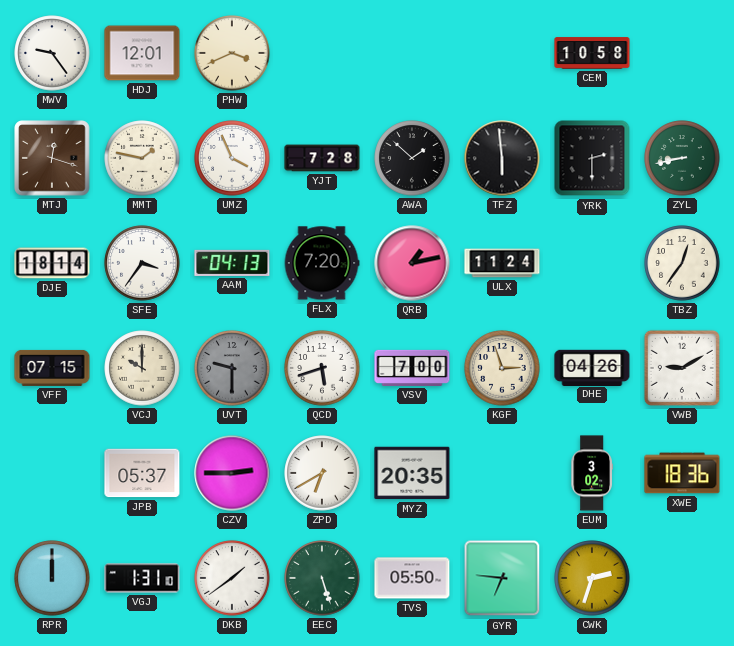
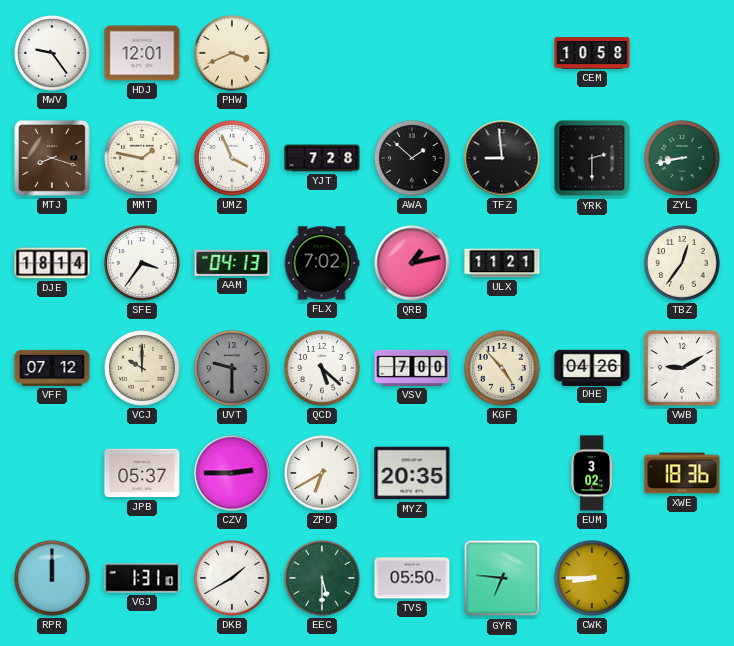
MTJ: 12:18 -> 8:18 (52, 158)
TFZ: 5:59 -> 8:59 (502, 158)
FLX: 7:20 -> 7:02 (322, 263)
ULX: 11:24 -> 11:21 (502, 263)
VFF: 07:15 -> 07:12 (52, 368)
QCD: 5:42 -> 5:22 (322, 368)
KGF: 2:57 -> 4:53 (502, 368)
DKB: 1:39 -> 1:40 (232, 578)
EEC: 5:27 -> 5:30 (322, 578)
CWK: 2:33 -> 8:45 (592, 578)
